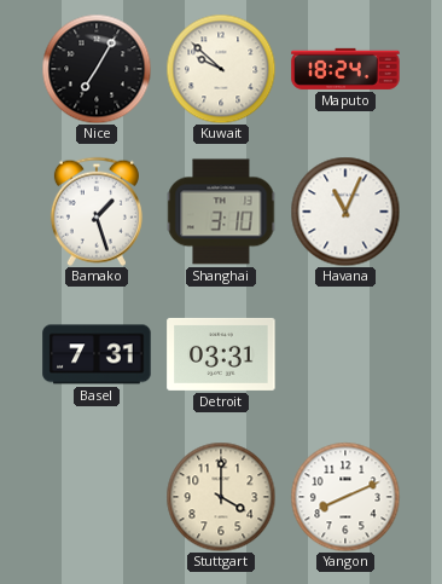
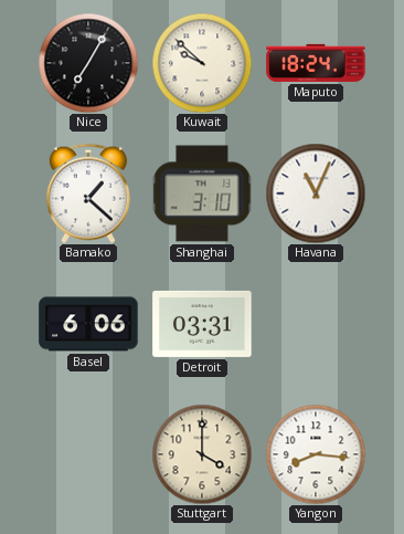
Bamako: 1:27 -> 1:22 (88, 193)
Basel: 7:31 -> 6:06 (88, 324)
Yangon: 8:11 -> 8:16 (316, 454)
